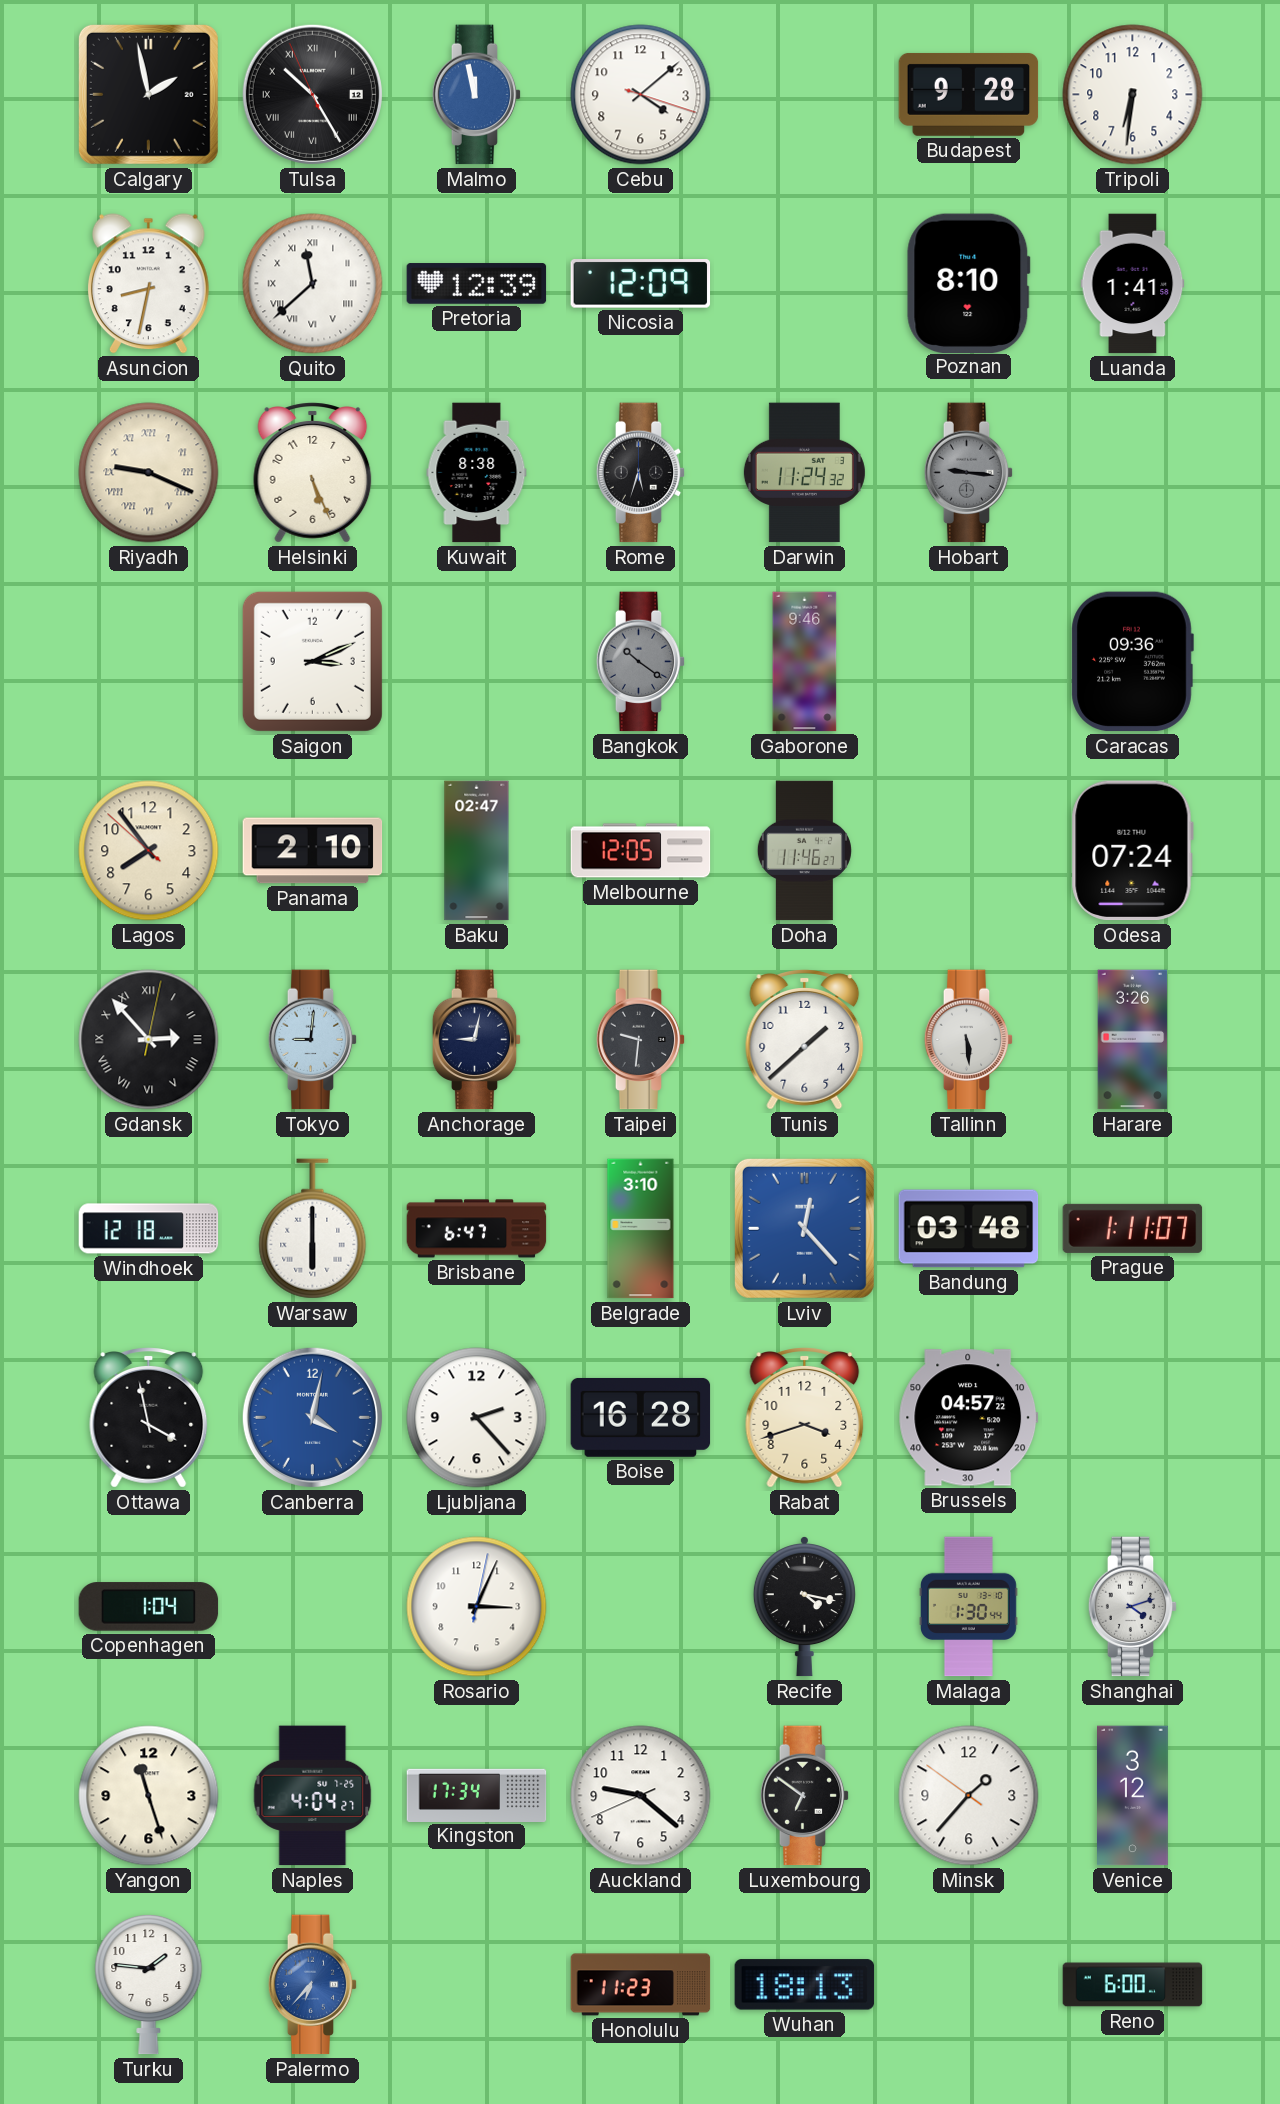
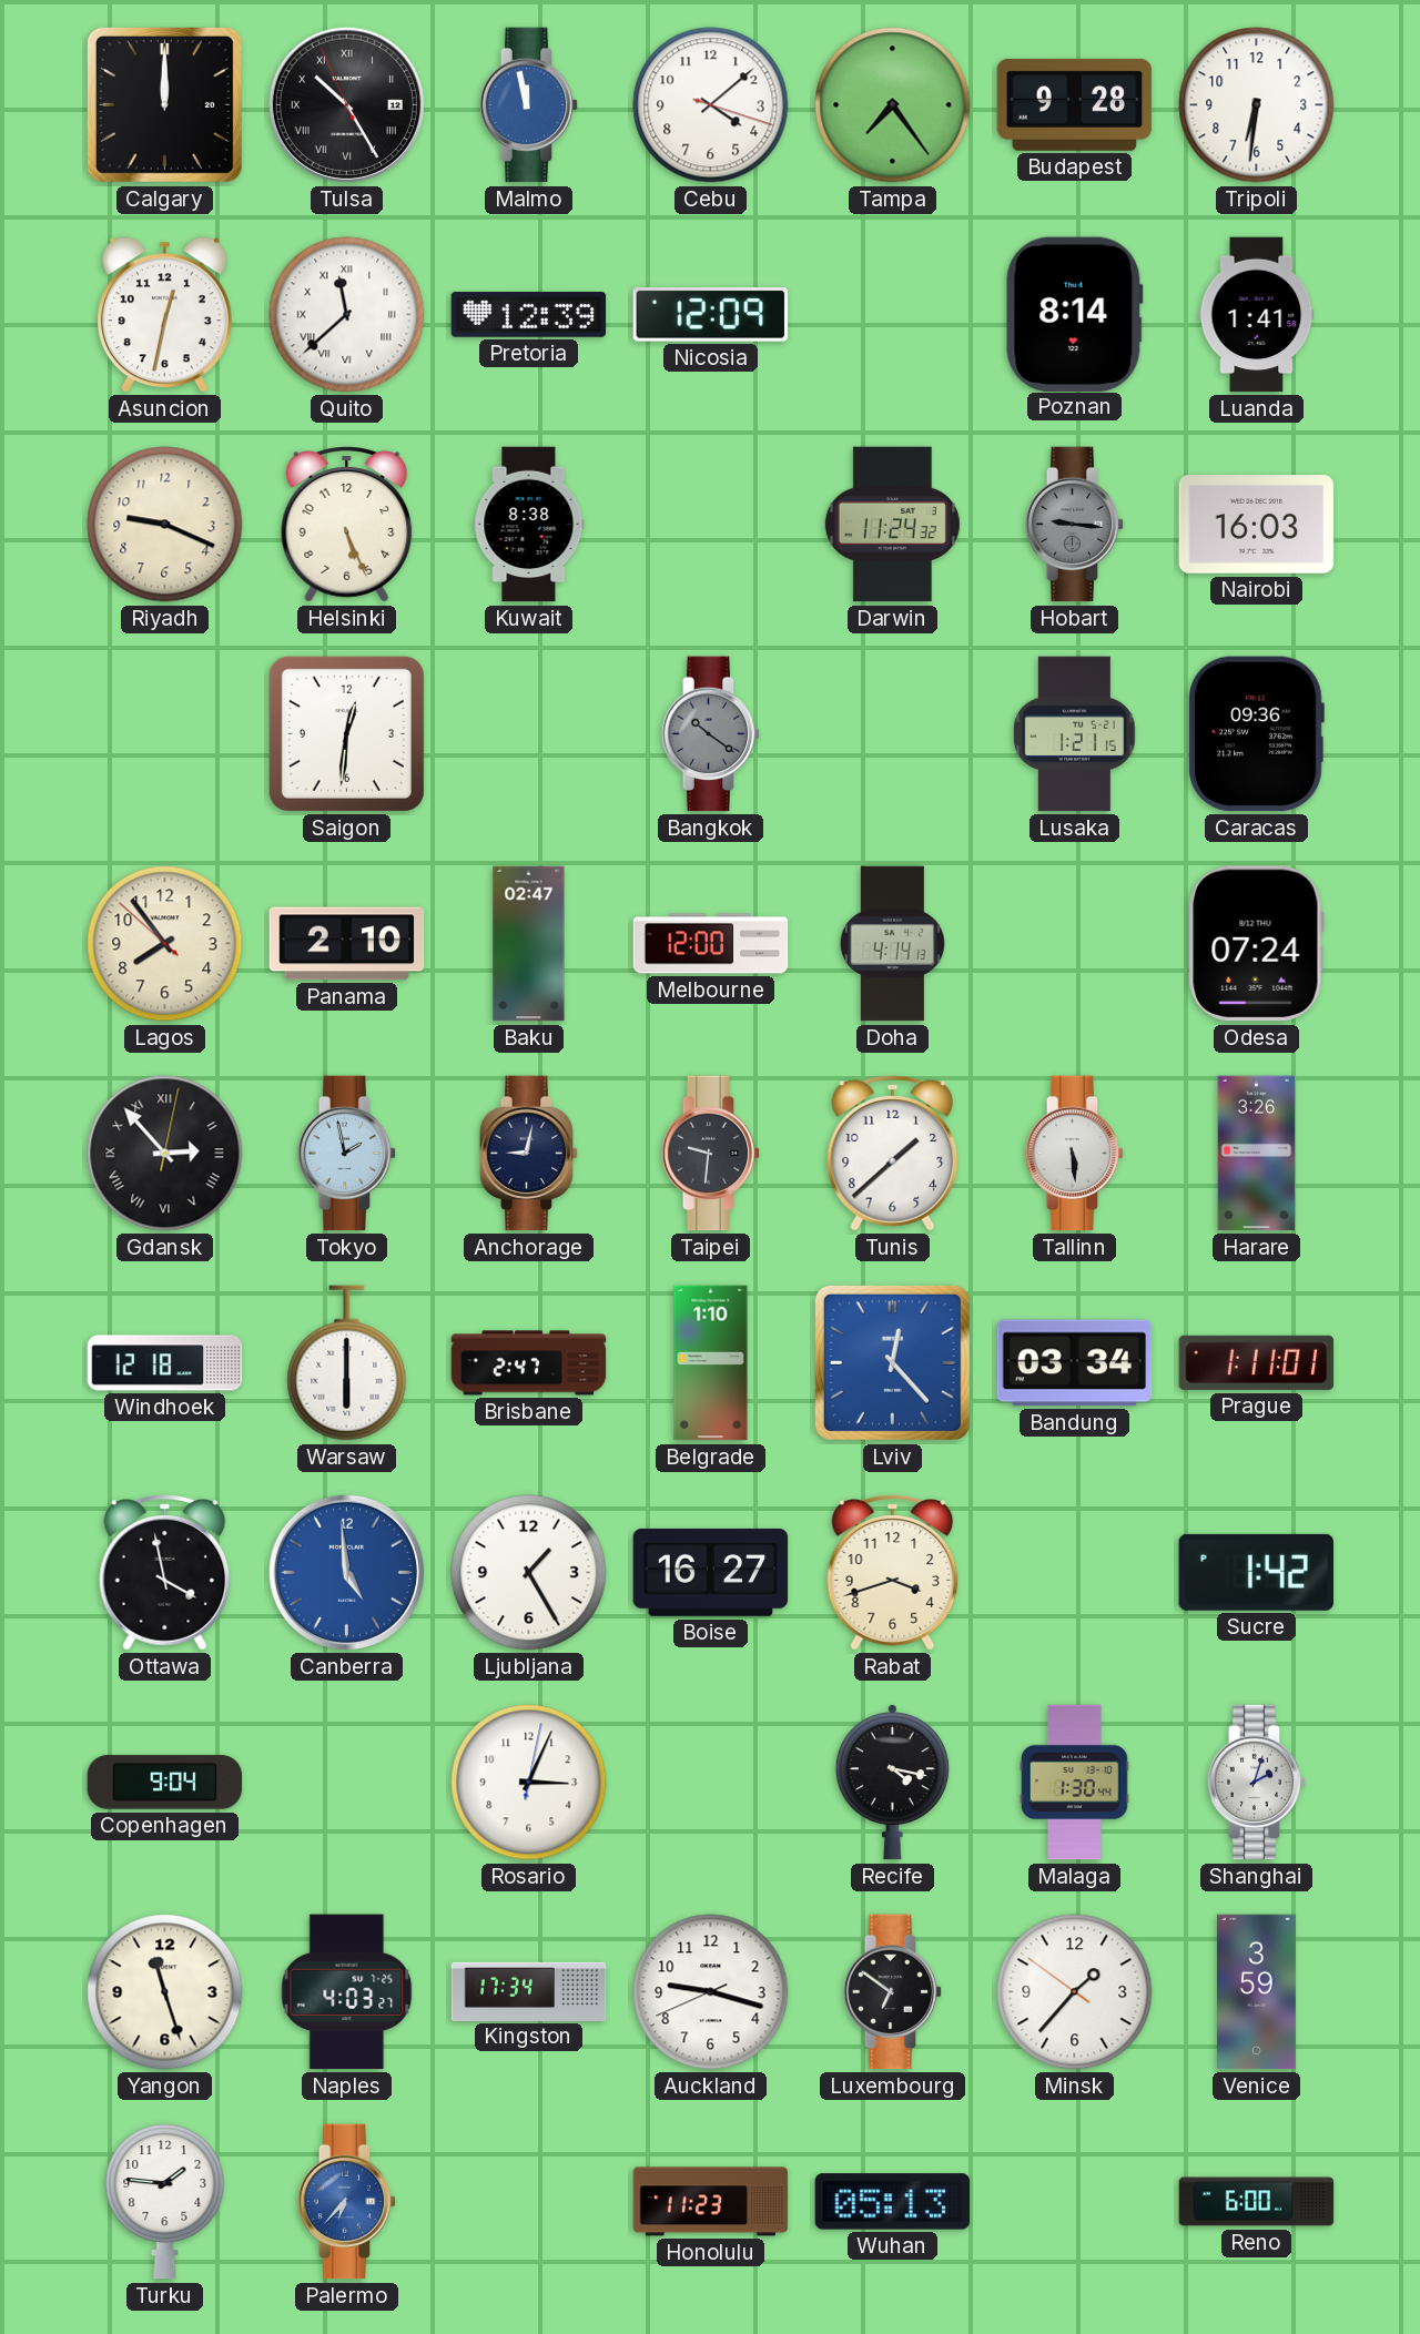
Calgary: 1:58 -> 12:00 (164, 104)
Tampa: none -> 7:24 (893, 105)
Asuncion: 8:32 -> 12:32 (164, 315)
Poznan: 8:10 -> 8:14 (1075, 314)
Riyadh numerals: Roman -> Arabic (165, 525)
Rome: 5:33 -> none (641, 473)
Nairobi: none -> 16:03 (1257, 525)
Saigon: 3:11 -> 12:31 (346, 733)
Gaborone: 9:46 -> none (805, 662)
Lusaka: none -> 1:21 (1075, 734)
Melbourne: 12:05 -> 12:00 (711, 944)
Doha: 11:46 -> 4:14 (892, 944)
Tokyo: 9:01 -> 1:58 (347, 1154)
Brisbane: 6:47 -> 2:47 (529, 1363)
Belgrade: 3:10 -> 1:10 (711, 1363)
Bandung: 03:48 -> 03:34 (1075, 1363)
Prague: 1:11:07 -> 1:11:01 (1257, 1362)
Canberra: 4:02 -> 4:59 (346, 1572)
Ljubljana: 2:23 -> 1:25 (529, 1573)
Boise: 16:28 -> 16:27 (711, 1572)
Brussels: 04:57 -> none (969, 1418)
Sucre: none -> 1:42 (1256, 1572)
Copenhagen: 1:04 -> 9:04 (165, 1783)
Shanghai: 4:12 -> 2:03 (1257, 1783)
Naples: 4:04 -> 4:03 (347, 1992)
Auckland: 9:21 -> 9:17 (711, 1992)
Venice: 3:12 -> 3:59 (1257, 1992)
Wuhan: 18:13 -> 05:13 (893, 2202)
